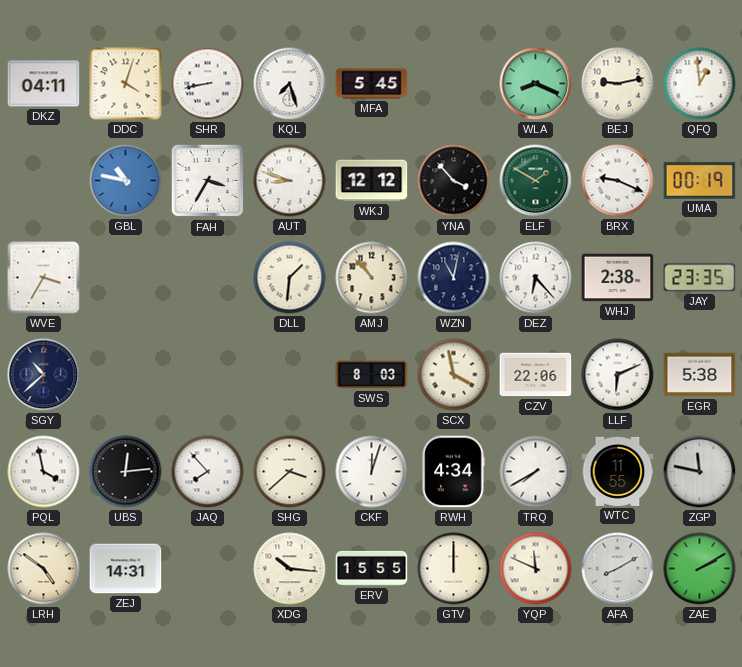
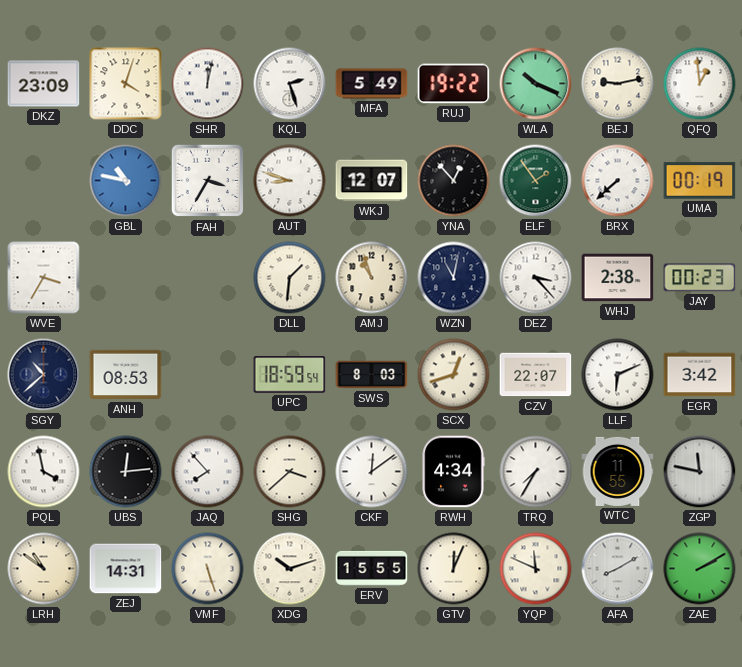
DKZ: 04:11 -> 23:09 (44, 84)
SHR: 8:43 -> 12:02 (208, 84)
KQL: 7:27 -> 2:27 (290, 84)
MFA: 5:45 -> 5:49 (372, 84)
RUJ: none -> 19:22 (454, 84)
WLA: 8:19 -> 10:19 (536, 84)
WKJ: 12:12 -> 12:07 (372, 181)
YNA: 3:53 -> 12:53 (454, 181)
ELF: 1:50 -> 1:54 (536, 181)
BRX: 9:19 -> 7:38 (618, 181)
AMJ: 10:53 -> 10:57 (372, 278)
DEZ: 6:23 -> 3:23 (536, 278)
JAY: 23:35 -> 00:23 (700, 278)
ANH: none -> 08:53 (126, 375)
UPC: none -> 18:59 (290, 375)
SCX: 3:58 -> 12:42 (454, 375)
CZV: 22:06 -> 22:07 (536, 375)
EGR: 5:38 -> 3:42 (700, 375)
CKF: 12:03 -> 12:09 (372, 472)
TRQ: 7:40 -> 7:35 (536, 472)
LRH: 4:51 -> 10:51 (44, 569)
VMF: none -> 5:27 (208, 569)
XDG: 10:16 -> 10:12 (290, 569)
GTV: 12:00 -> 12:04 (454, 569)
